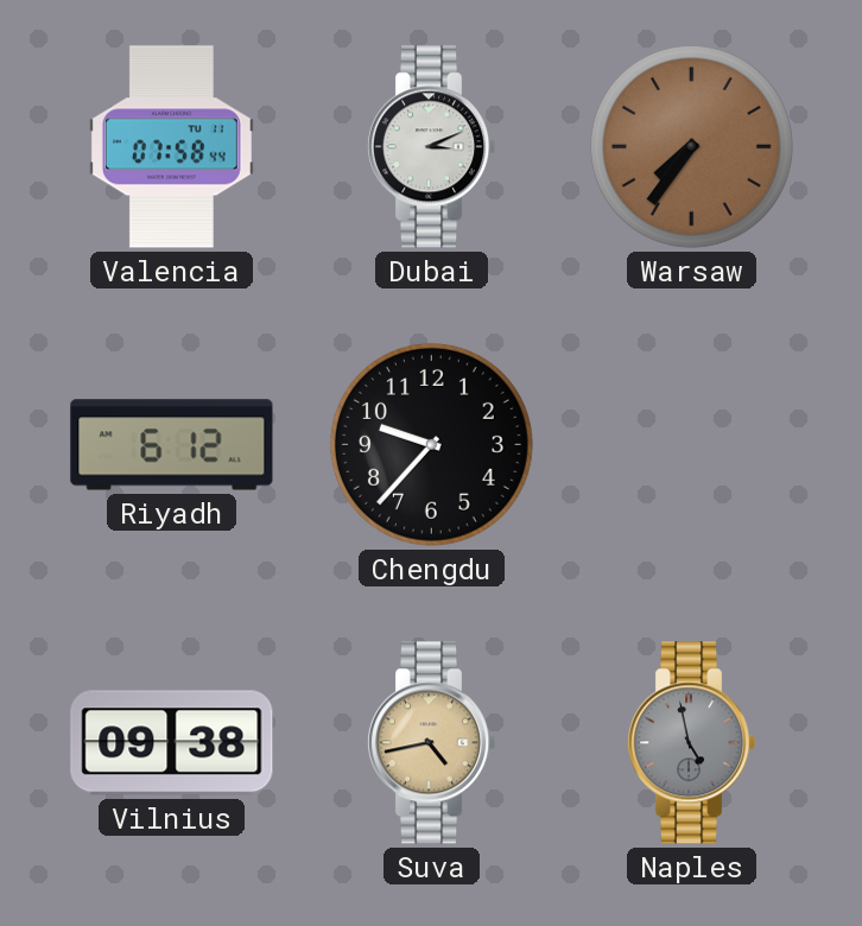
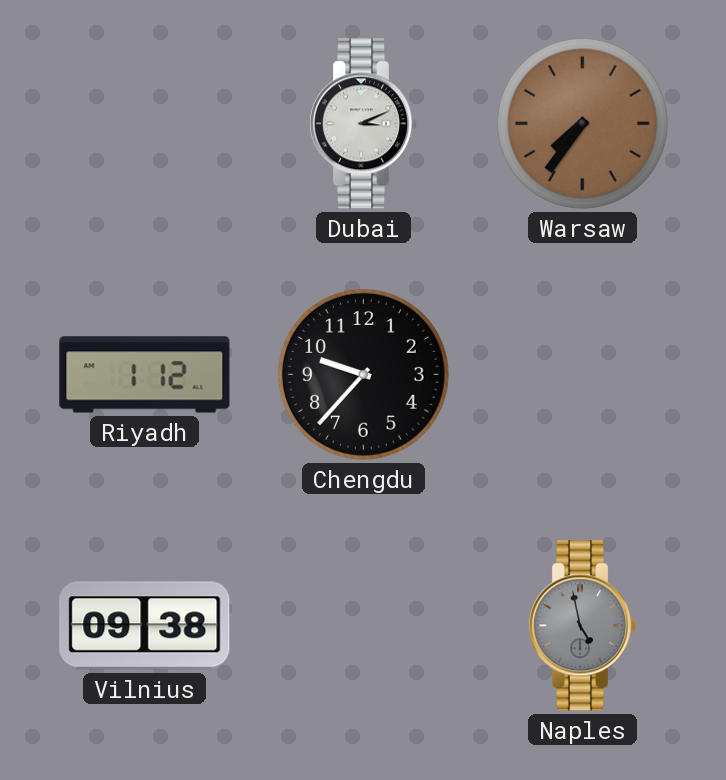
Valencia: 07:58 -> none (171, 147)
Riyadh: 6:12 -> 1:12 (145, 375)
Suva: 4:43 -> none (431, 743)
